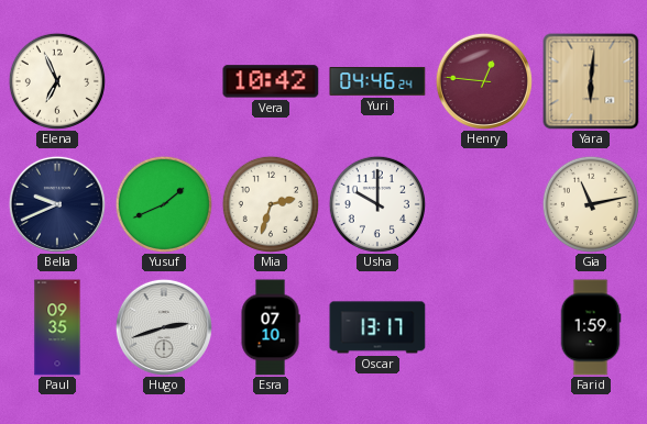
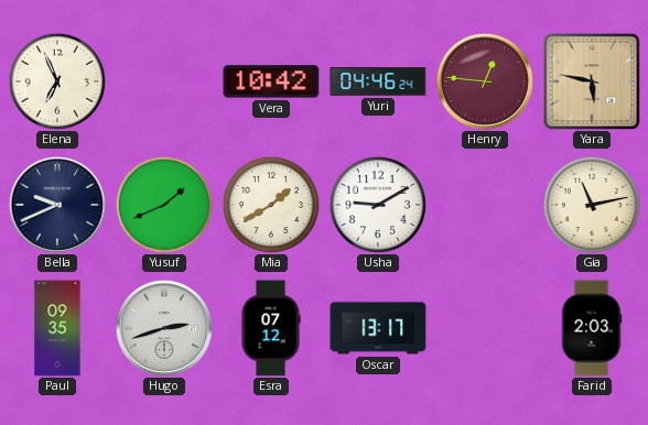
Yara: 6:01 -> 5:47 (592, 81)
Mia: 2:33 -> 1:40 (271, 205)
Usha: 10:00 -> 9:10 (378, 205)
Esra: 07:10 -> 07:12 (271, 328)
Farid: 1:59 -> 2:03 (592, 328)
